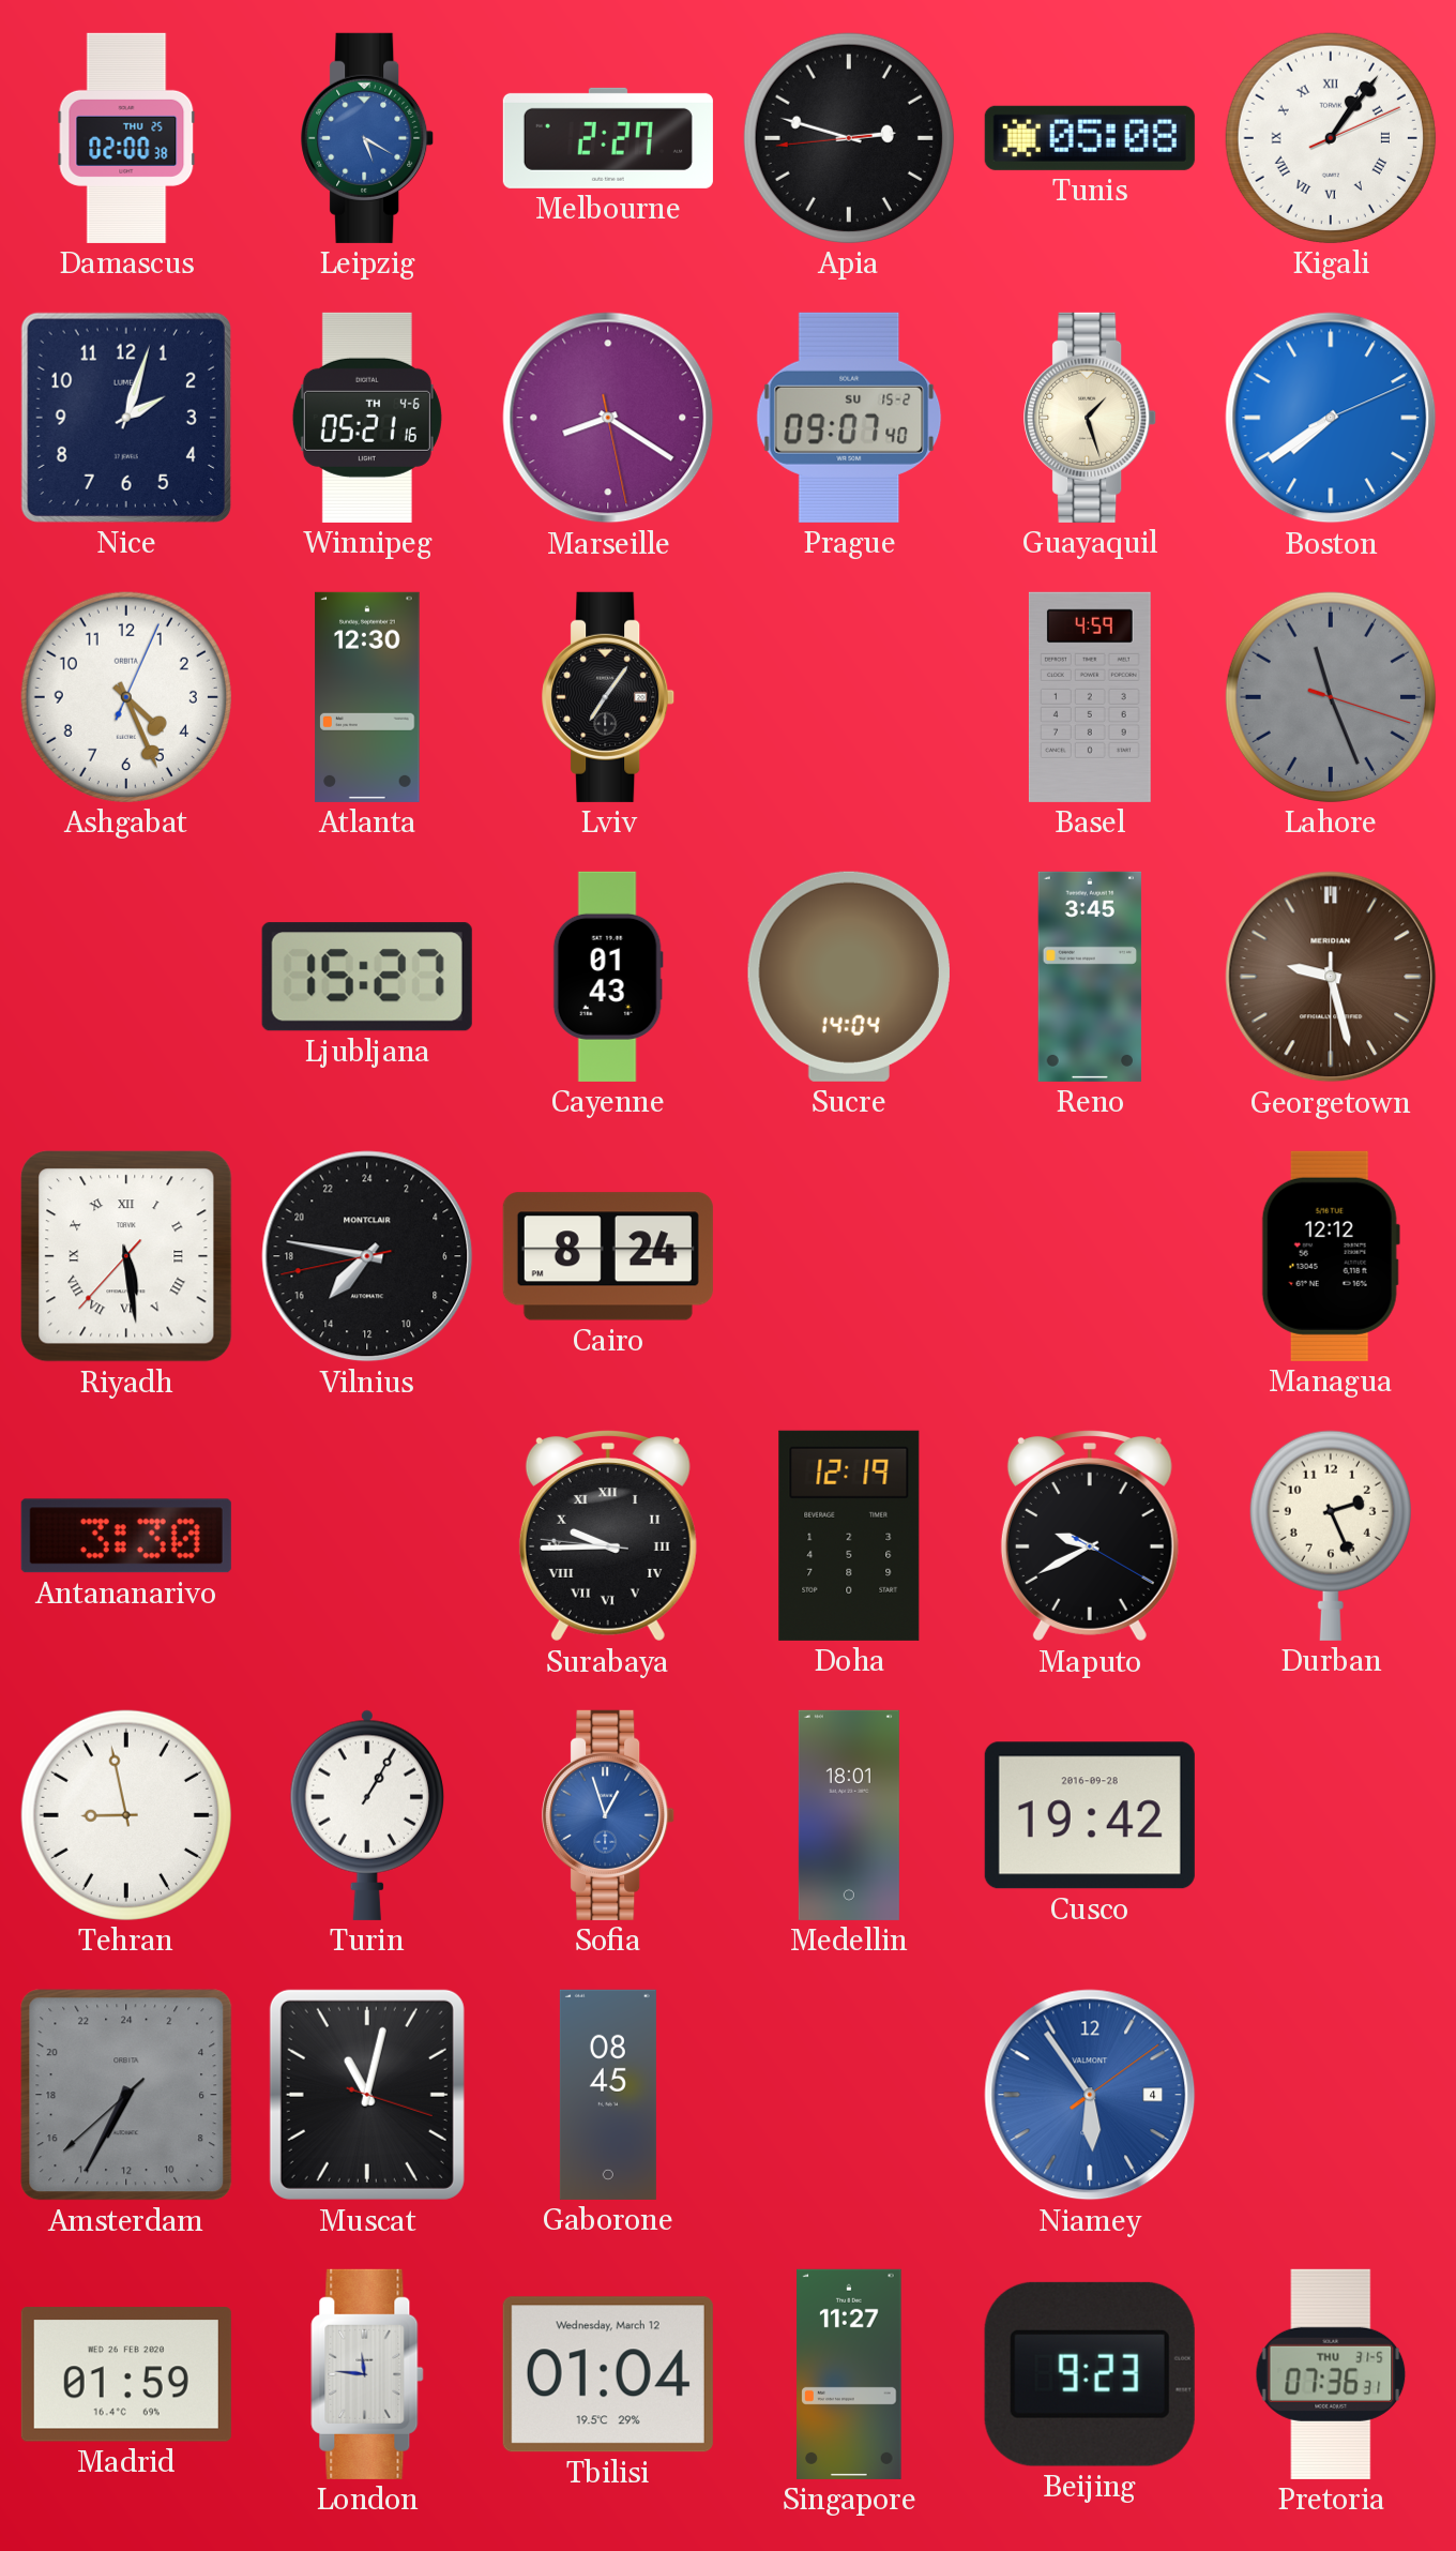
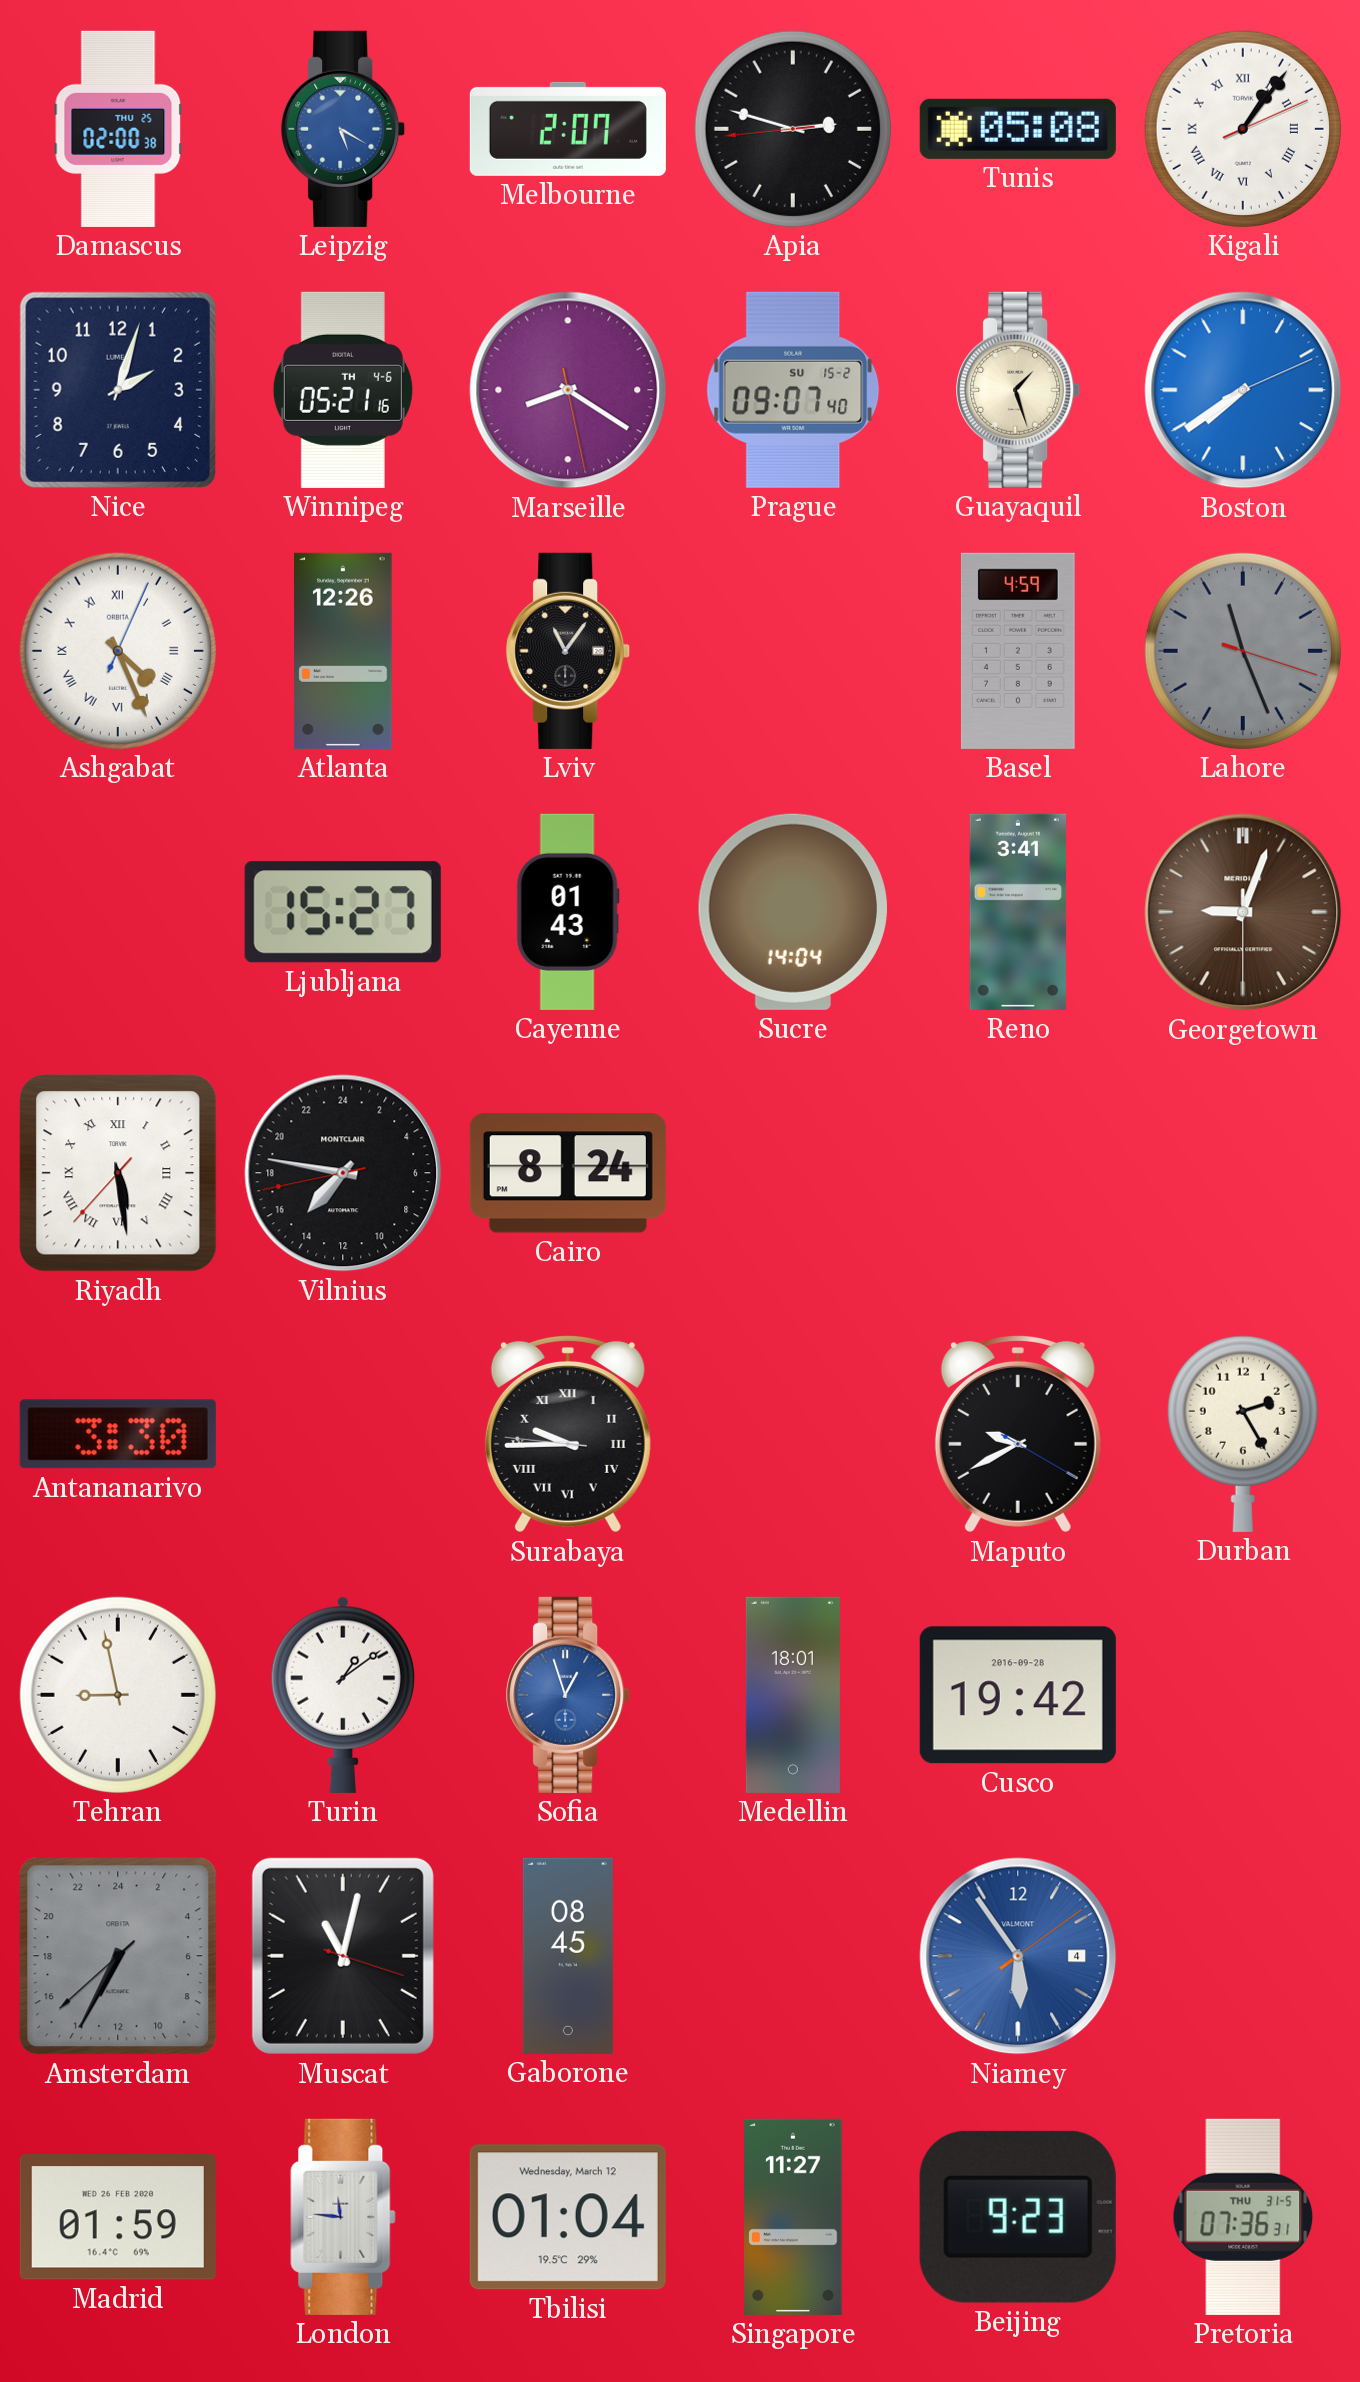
Melbourne: 2:27 -> 2:07 (568, 129)
Ashgabat numerals: Arabic -> Roman (118, 651)
Atlanta: 12:30 -> 12:26 (343, 651)
Lviv: 7:06 -> 11:06 (569, 651)
Reno: 3:45 -> 3:41 (1017, 912)
Georgetown: 9:27 -> 9:03 (1243, 912)
Managua: 12:12 -> none (1331, 1256)
Doha: 12:19 -> none (849, 1536)
Durban: 2:26 -> 2:25 (1243, 1434)
Turin: 1:05 -> 1:09 (343, 1695)
